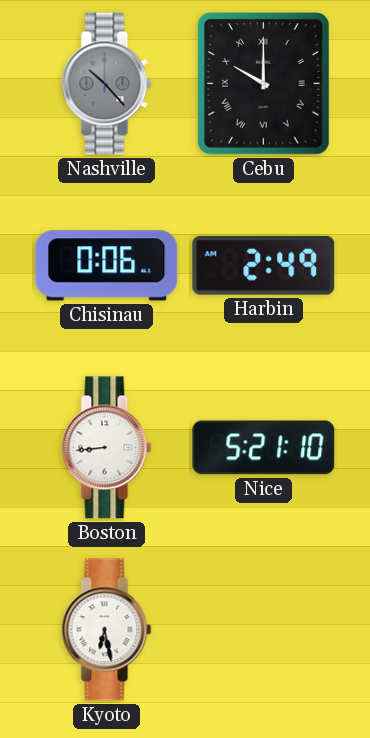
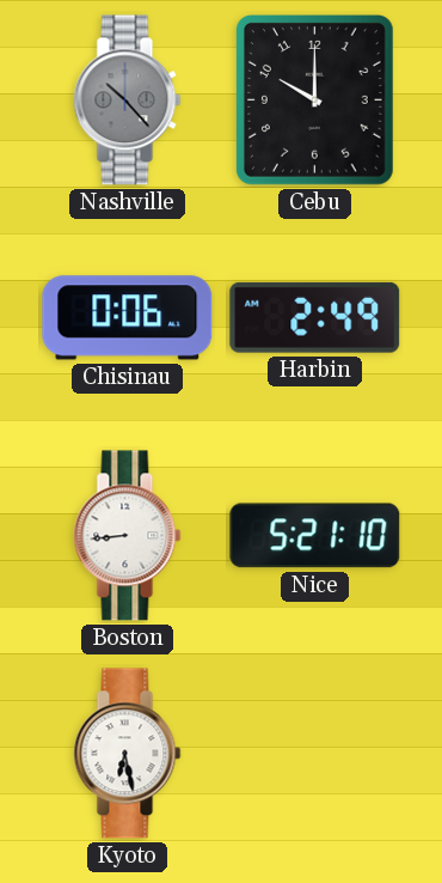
Cebu numerals: Roman -> Arabic (315, 101)
